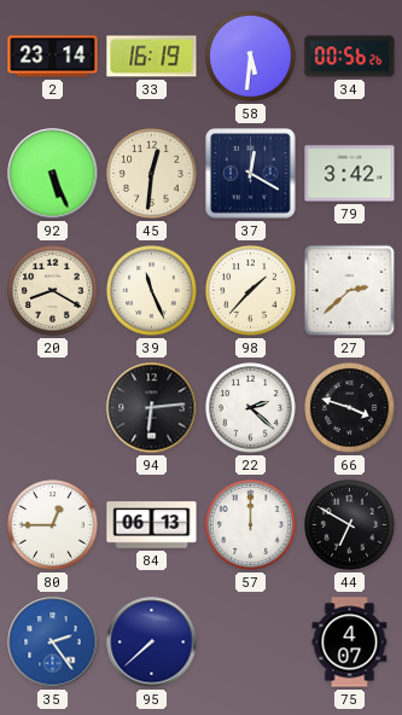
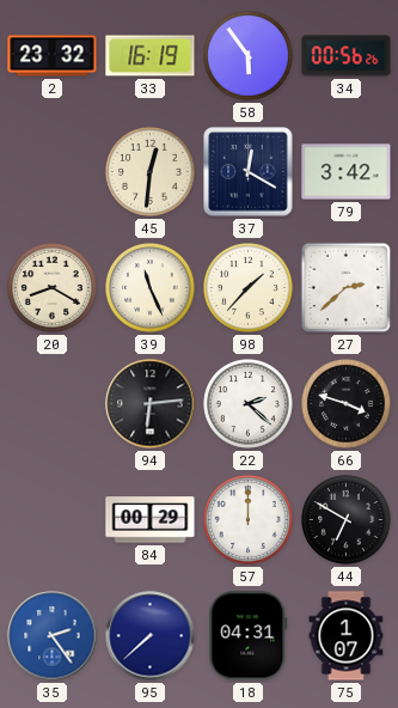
2: 23:14 -> 23:32 (53, 56)
58: 5:31 -> 5:54 (249, 56)
92: 5:26 -> none (53, 174)
80: 12:45 -> none (53, 525)
84: 06:13 -> 00:29 (151, 520)
18: none -> 04:31 (249, 636)
75: 4:07 -> 1:07 (347, 636)
